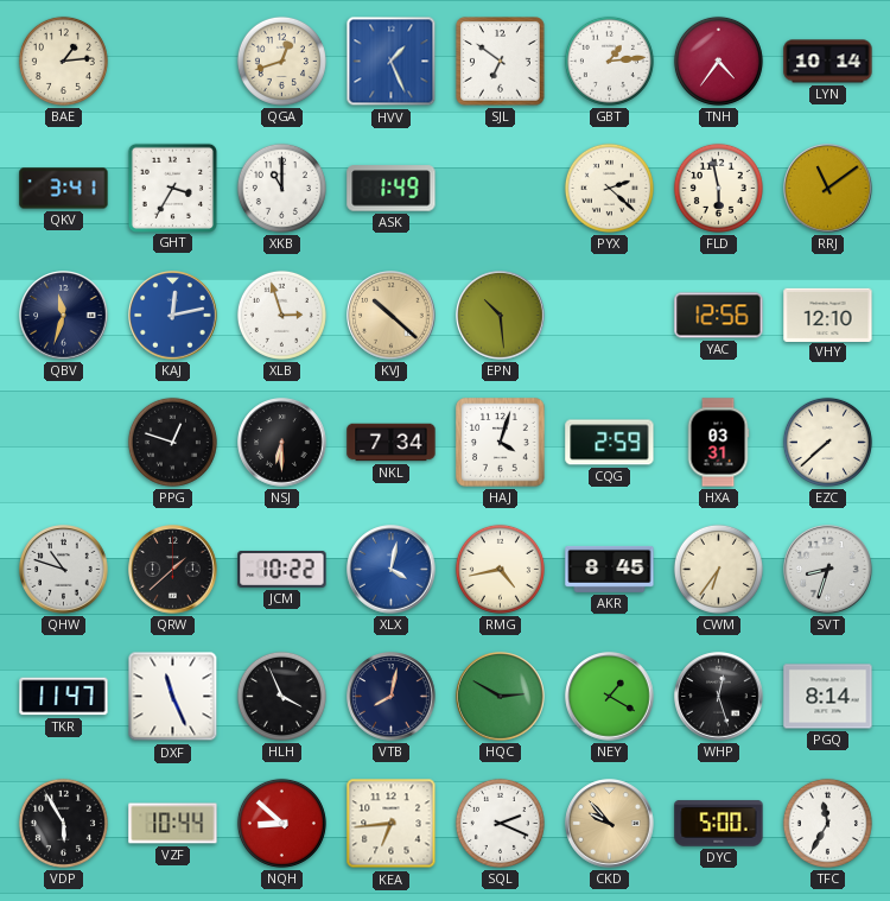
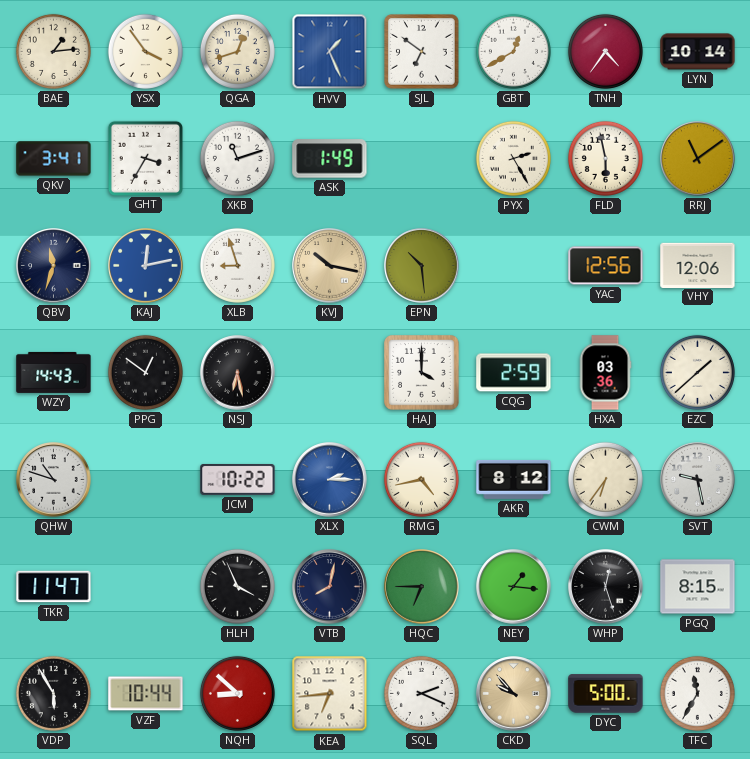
YSX: none -> 3:54 (145, 51)
GBT: 1:14 -> 12:40 (513, 51)
XKB: 11:00 -> 11:12 (237, 158)
PYX: 2:22 -> 2:25 (513, 158)
XLB: 2:57 -> 8:57 (237, 265)
KVJ: 10:22 -> 10:17 (330, 266)
VHY: 12:10 -> 12:06 (698, 265)
WZY: none -> 14:43 (54, 372)
PPG: 12:48 -> 12:51 (145, 372)
NSJ: 6:30 -> 6:28 (238, 373)
NKL: 7:34 -> none (392, 443)
HAJ: 4:03 -> 4:00 (422, 373)
HXA: 03:31 -> 03:36 (605, 373)
EZC: 7:38 -> 1:38 (697, 372)
QRW: 1:38 -> none (173, 570)
XLX: 4:02 -> 2:15 (330, 480)
AKR: 8:45 -> 8:12 (514, 479)
SVT: 8:33 -> 9:28 (698, 480)
DXF: 11:26 -> none (173, 697)
HQC: 2:50 -> 6:45 (422, 587)
NEY: 1:20 -> 1:16 (514, 587)
PGQ: 8:14 -> 8:15 (698, 587)
